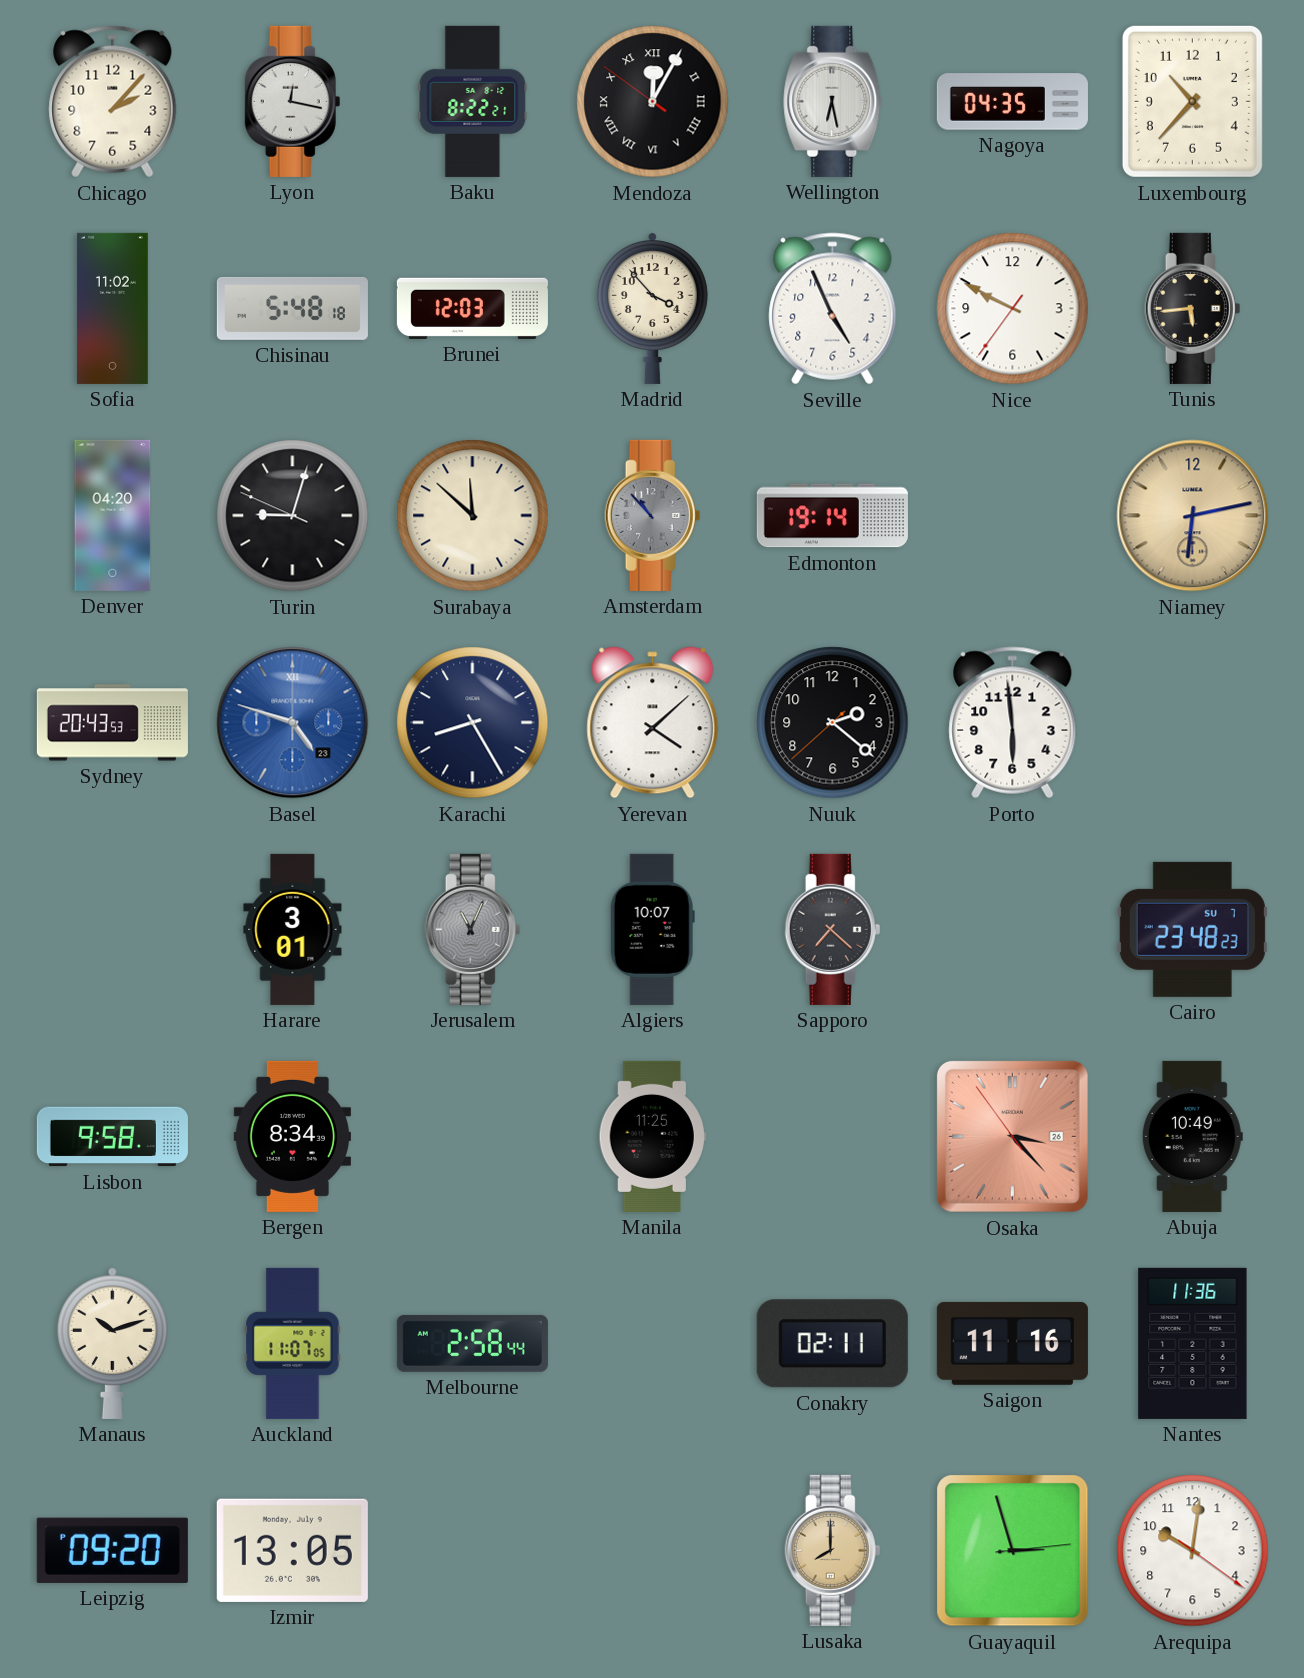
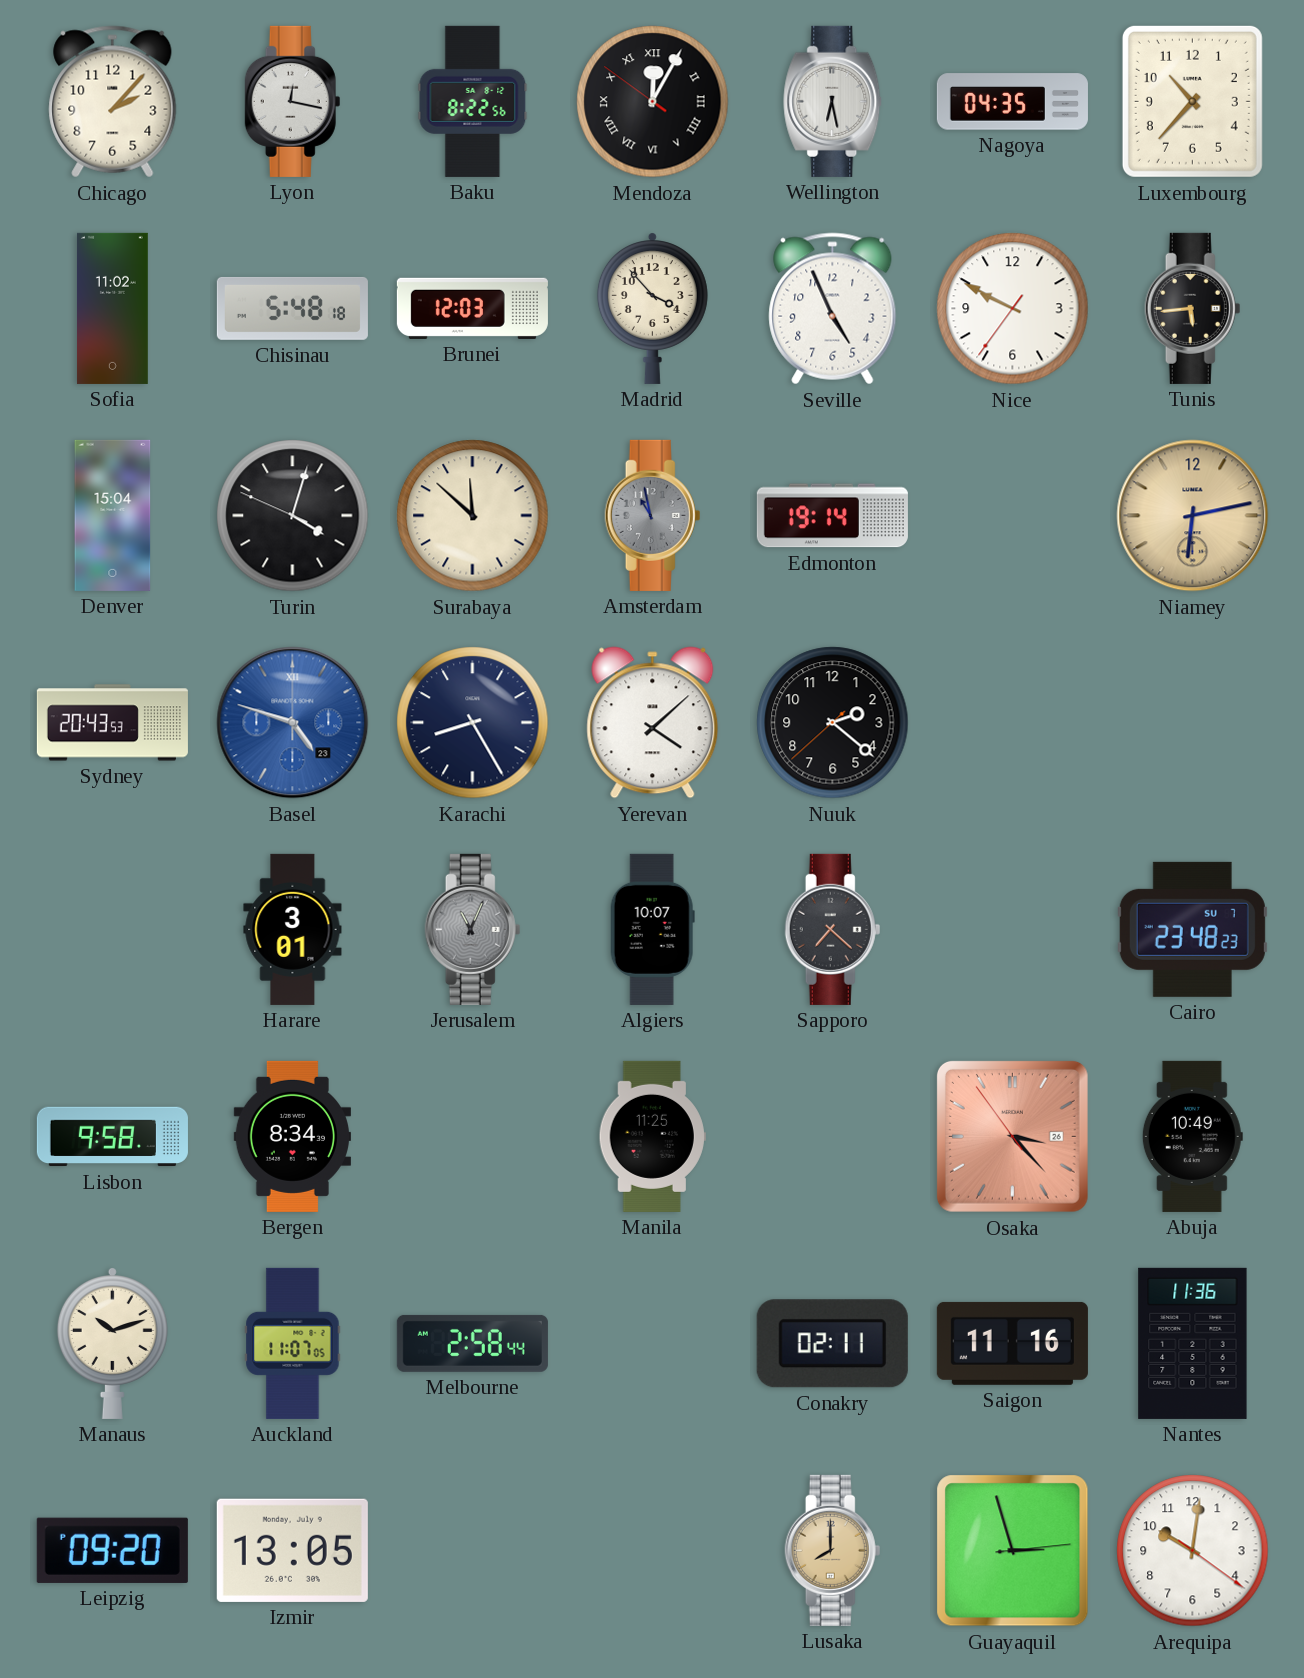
Baku: 8:22:21 -> 8:22:56 (473, 101)
Denver: 04:20 -> 15:04 (113, 515)
Turin: 9:02 -> 4:02 (293, 516)
Amsterdam: 10:53 -> 10:58 (653, 515)
Porto: 5:59 -> none (1013, 723)
